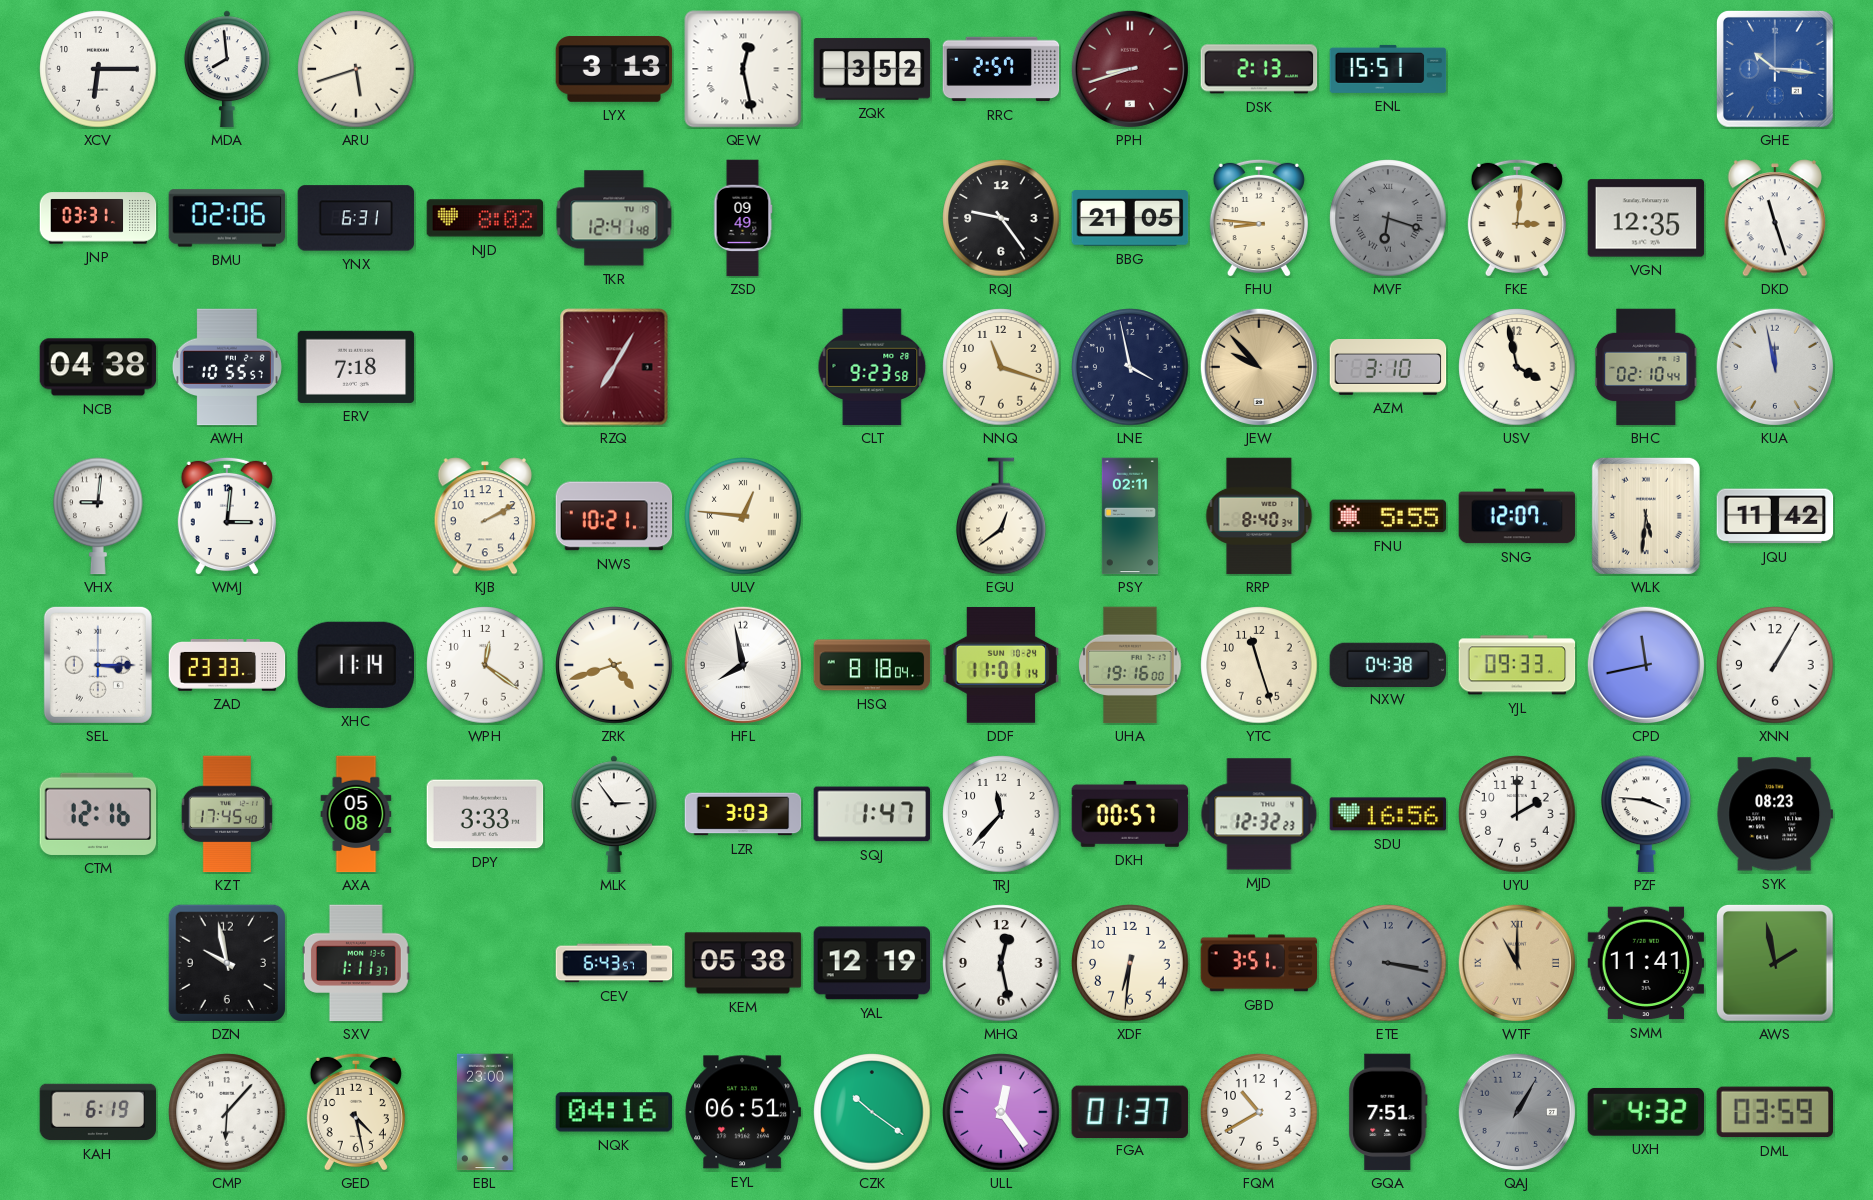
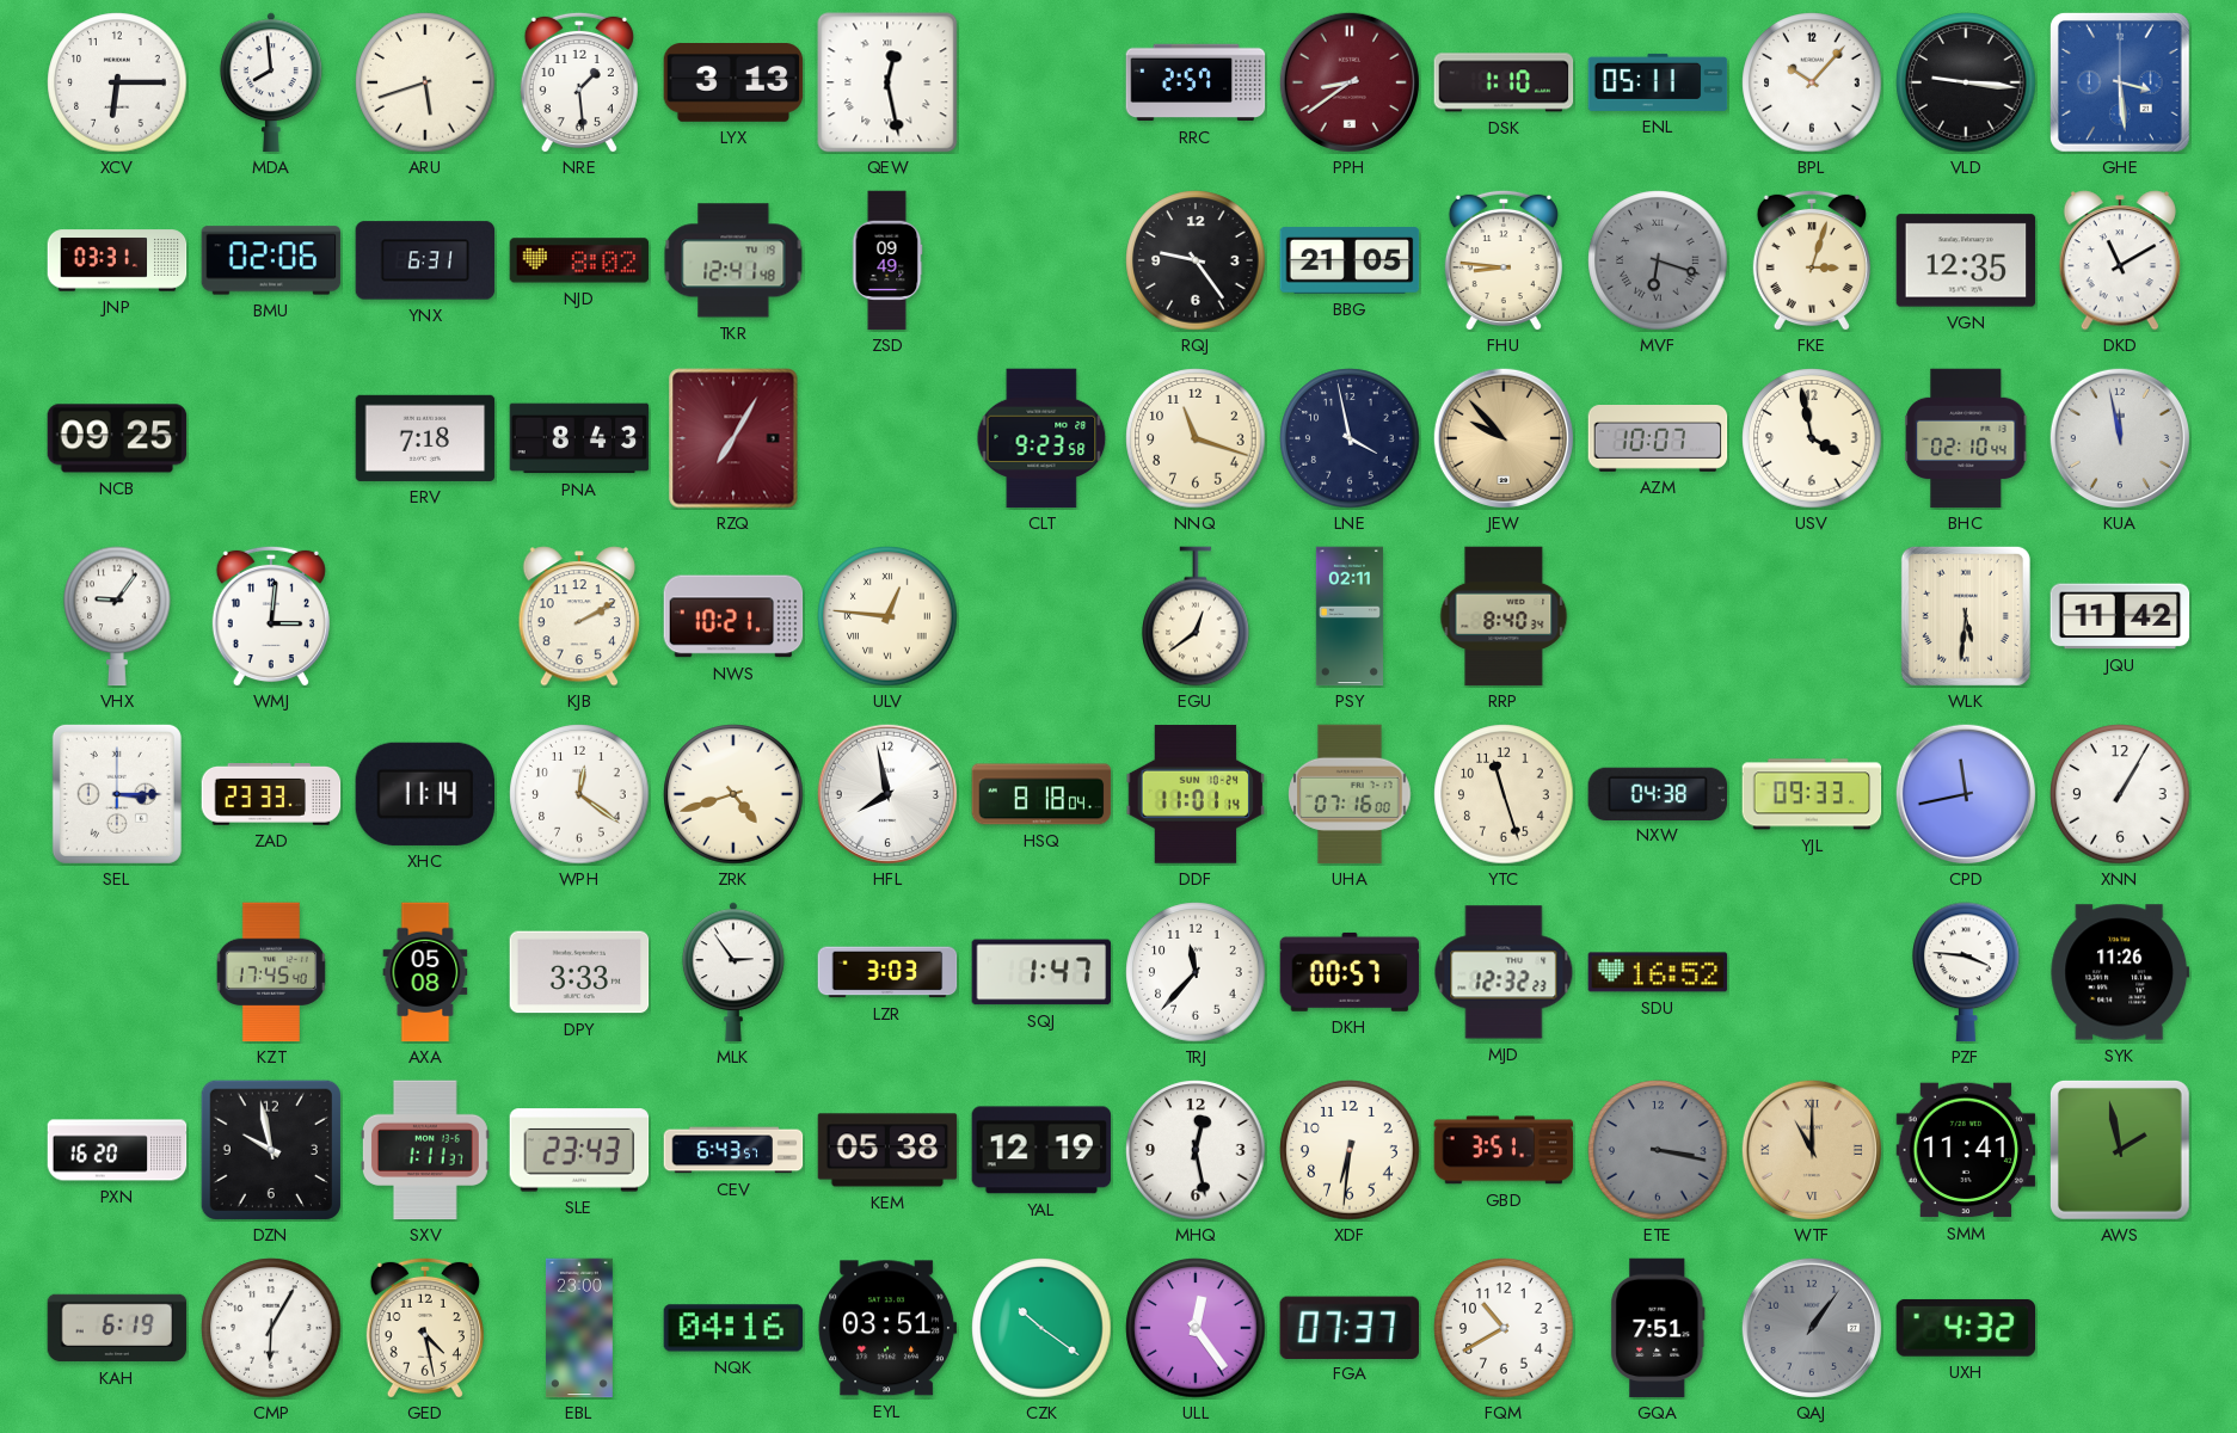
NRE: none -> 1:29 (579, 82)
ZQK: 3:52 -> none (872, 69)
PPH: 8:42 -> 8:39 (1348, 81)
DSK: 2:13 -> 1:10 (1504, 82)
ENL: 15:51 -> 05:11 (1658, 82)
BPL: none -> 10:07 (1812, 82)
VLD: none -> 9:16 (1966, 82)
GHE: 10:16 -> 3:29 (2121, 84)
FKE: 3:01 -> 3:03 (1812, 260)
DKD: 11:27 -> 11:10 (2120, 260)
NCB: 04:38 -> 09:25 (117, 438)
AWH: 10:55 -> none (227, 367)
PNA: none -> 8:43 (579, 438)
AZM: 3:10 -> 10:07 (1658, 439)
VHX: 9:01 -> 9:06 (117, 616)
FNU: 5:55 -> none (1388, 516)
SNG: 12:07 -> none (1517, 516)
UHA: 19:16 -> 07:16 (1350, 794)
CTM: 12:16 -> none (98, 814)
SDU: 16:56 -> 16:52 (1658, 972)
UYU: 2:00 -> none (1517, 814)
SYK: 08:23 -> 11:26 (2120, 972)
PXN: none -> 16:20 (117, 1150)
SLE: none -> 23:43 (579, 1150)
CMP: 6:07 -> 6:05 (271, 1328)
EYL: 06:51 -> 03:51 (887, 1328)
FGA: 01:37 -> 07:37 (1350, 1327)
QAJ: 1:05 -> 1:06 (1811, 1327)
DML: 03:59 -> none (1774, 1112)
